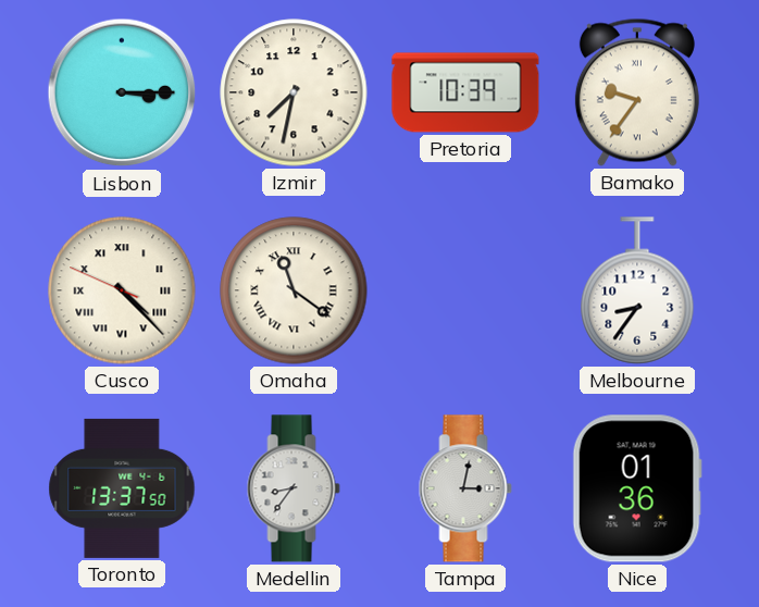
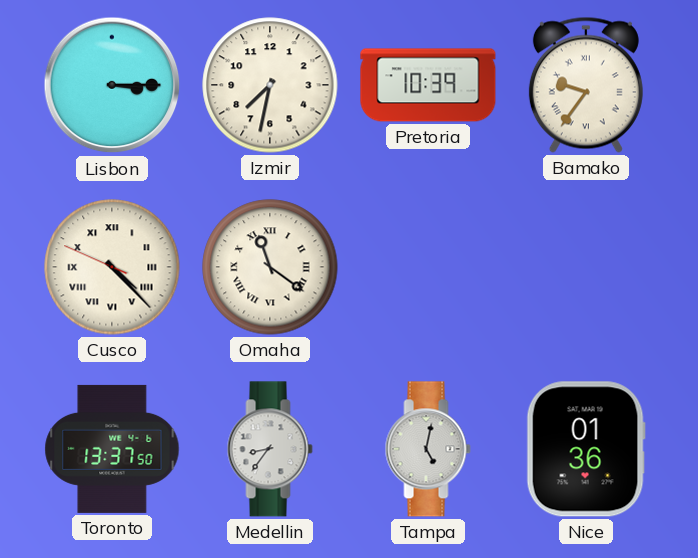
Melbourne: 8:36 -> none (637, 290)
Tampa: 3:02 -> 5:02 (428, 449)
